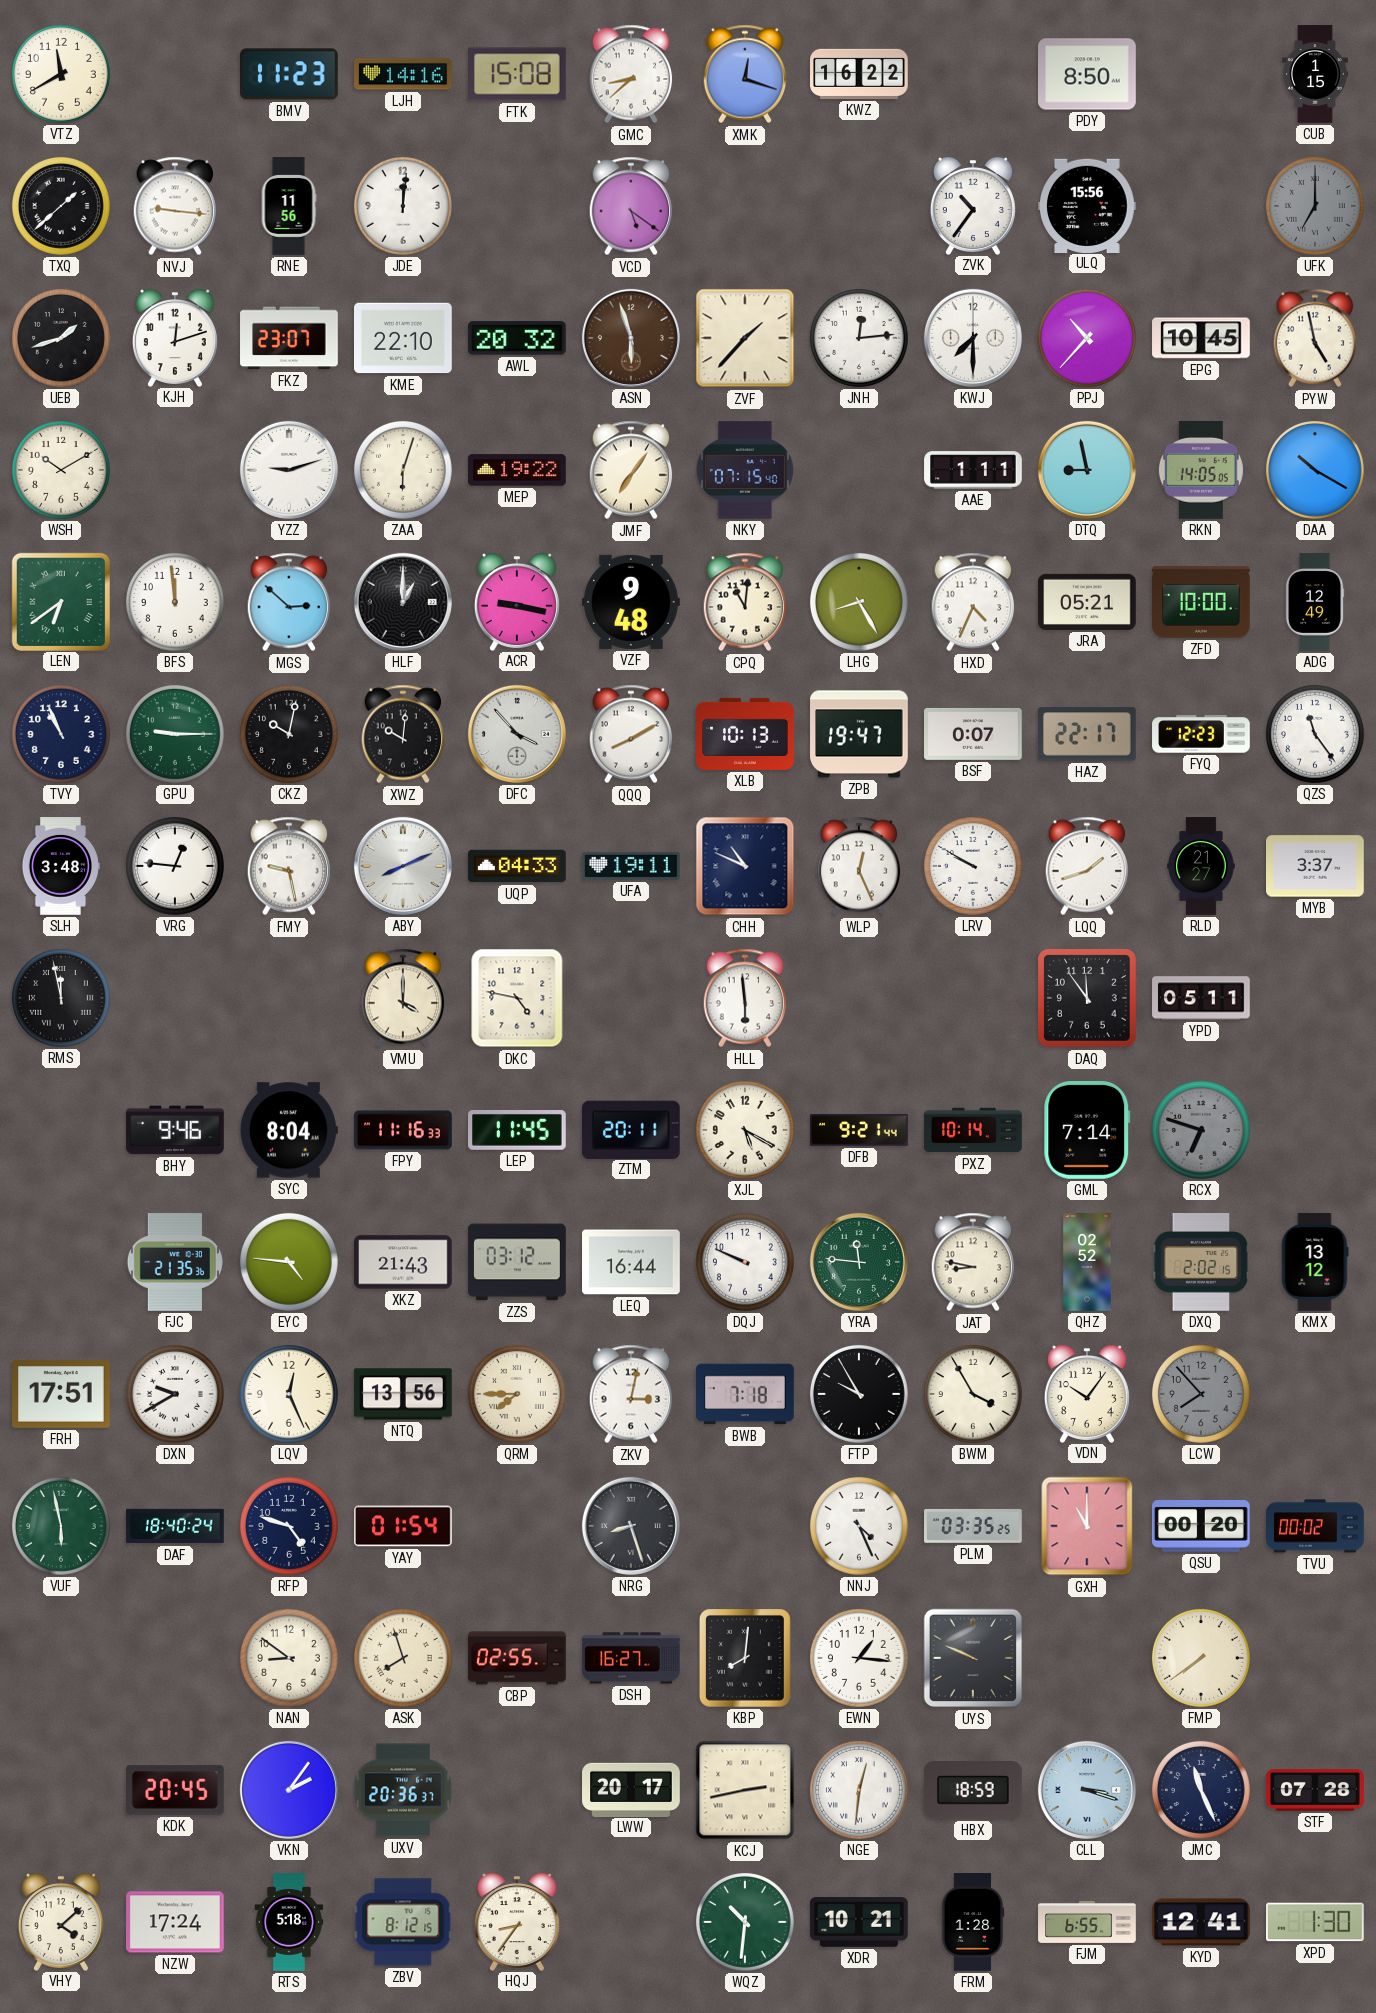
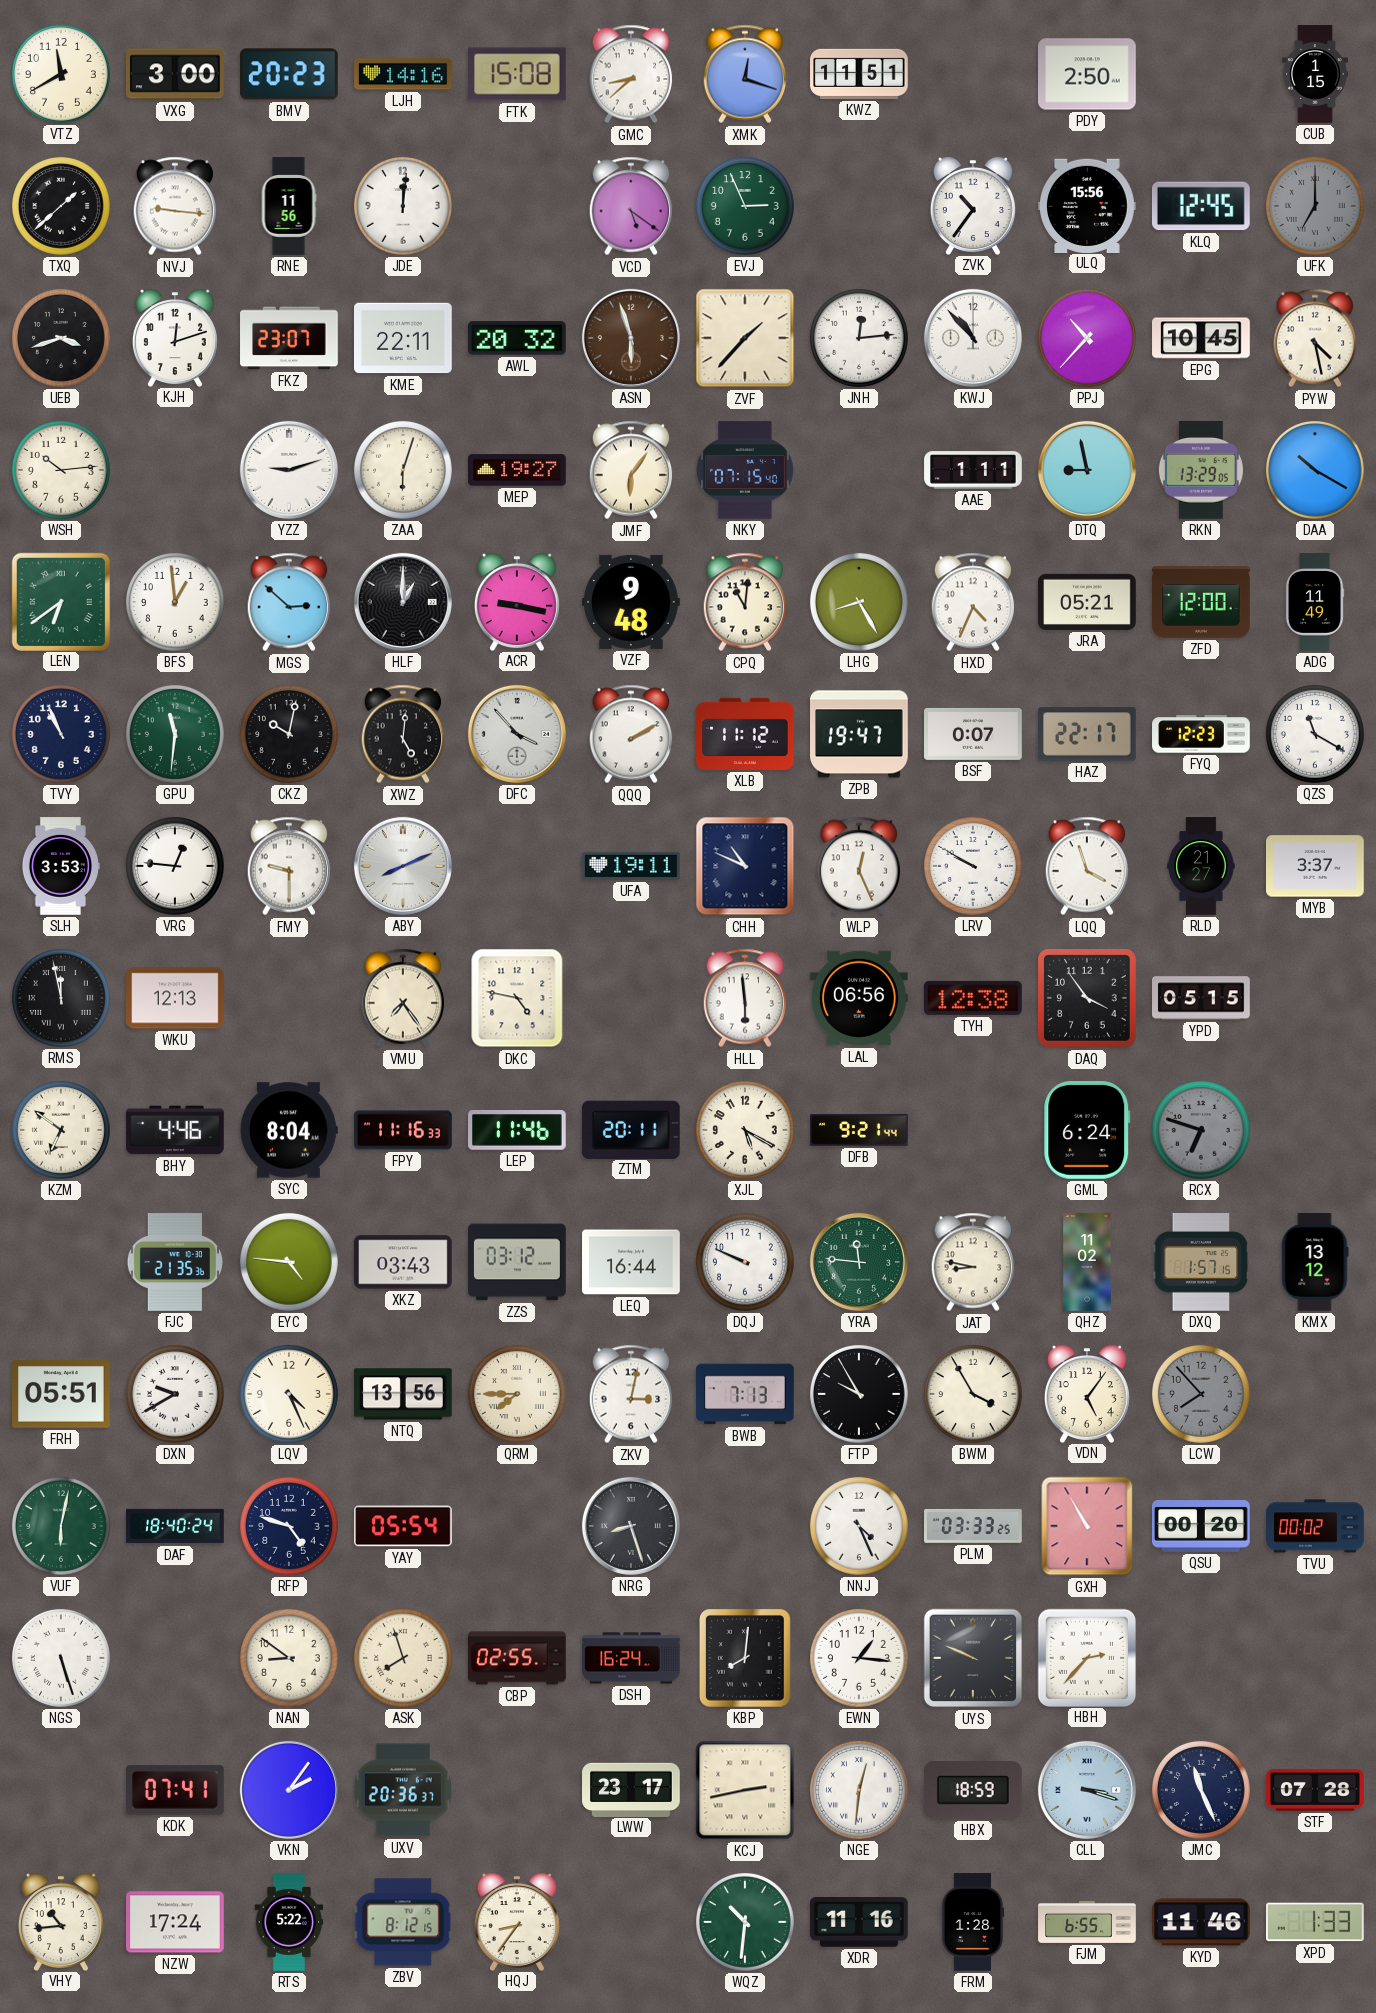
VXG: none -> 3:00 (176, 74)
BMV: 11:23 -> 20:23 (290, 74)
KWZ: 16:22 -> 11:51 (859, 74)
PDY: 8:50 -> 2:50 (1087, 74)
EVJ: none -> 2:56 (745, 206)
KLQ: none -> 12:45 (1201, 206)
UEB: 1:42 -> 3:42 (61, 338)
KME: 22:10 -> 22:11 (404, 338)
KWJ: 7:30 -> 10:53 (973, 338)
PYW: 4:58 -> 4:28 (1315, 338)
WSH: 10:10 -> 10:14 (61, 470)
MEP: 19:22 -> 19:27 (517, 470)
JMF: 7:06 -> 6:06 (631, 470)
RKN: 14:05 -> 13:29 (1201, 471)
BFS: 11:59 -> 12:59 (175, 602)
ZFD: 10:00 -> 12:00 (1201, 602)
ADG: 12:49 -> 11:49 (1315, 602)
GPU: 9:15 -> 11:31 (175, 734)
XWZ: 10:01 -> 5:01 (403, 734)
QQQ: 8:10 -> 2:10 (631, 734)
XLB: 10:13 -> 11:12 (745, 734)
QZS: 11:24 -> 11:20 (1315, 734)
SLH: 3:48 -> 3:53 (60, 866)
FMY: 9:28 -> 9:30 (289, 866)
UQP: 04:33 -> none (517, 866)
LQQ: 1:42 -> 3:57 (1087, 866)
WKU: none -> 12:13 (176, 998)
VMU: 4:00 -> 7:24 (403, 998)
LAL: none -> 06:56 (859, 998)
TYH: none -> 12:38 (974, 998)
DAQ: 11:54 -> 3:54 (1088, 999)
YPD: 05:11 -> 05:15 (1201, 998)
KZM: none -> 6:51 (61, 1130)
BHY: 9:46 -> 4:46 (175, 1130)
LEP: 11:45 -> 11:46 (518, 1131)
PXZ: 10:14 -> none (973, 1130)
GML: 7:14 -> 6:24 (1087, 1131)
XKZ: 21:43 -> 03:43 (404, 1262)
QHZ: 02:52 -> 11:02 (1087, 1262)
DXQ: 2:02 -> 1:57 (1201, 1263)
FRH: 17:51 -> 05:51 (62, 1394)
LQV: 12:26 -> 4:26 (289, 1394)
BWB: 7:18 -> 7:13 (745, 1394)
VDN: 10:06 -> 5:06 (1087, 1394)
VUF: 5:58 -> 6:02 (61, 1526)
YAY: 01:54 -> 05:54 (403, 1526)
PLM: 03:35 -> 03:33 (973, 1526)
GXH: 11:00 -> 10:55 (1087, 1526)
NGS: none -> 5:27 (61, 1658)
DSH: 16:27 -> 16:24 (631, 1658)
HBH: none -> 2:37 (1086, 1657)
FMP: 7:39 -> none (1201, 1658)
KDK: 20:45 -> 07:41 (176, 1790)
LWW: 20:17 -> 23:17 (631, 1789)
VHY: 4:08 -> 10:44 (61, 1922)
RTS: 5:18 -> 5:22 (289, 1922)
XDR: 10:21 -> 11:16 (860, 1923)
KYD: 12:41 -> 11:46 (1202, 1922)
XPD: 1:30 -> 1:33 (1315, 1922)
